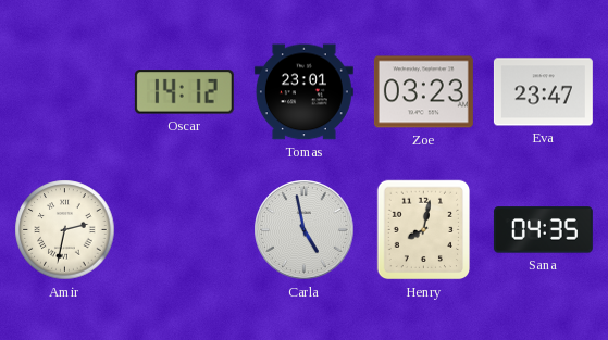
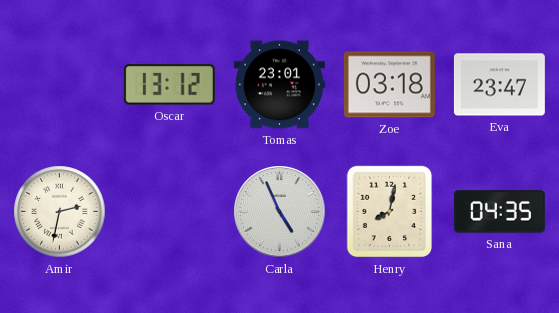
Oscar: 14:12 -> 13:12 (169, 85)
Zoe: 03:23 -> 03:18 (389, 85)
Carla: 4:58 -> 4:56 (280, 212)
